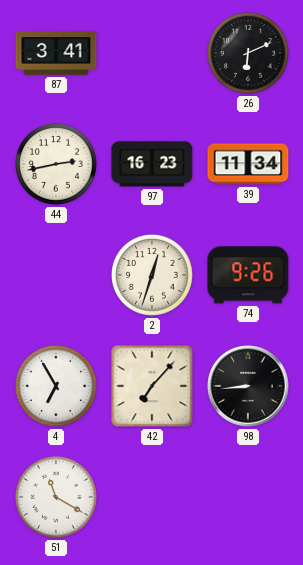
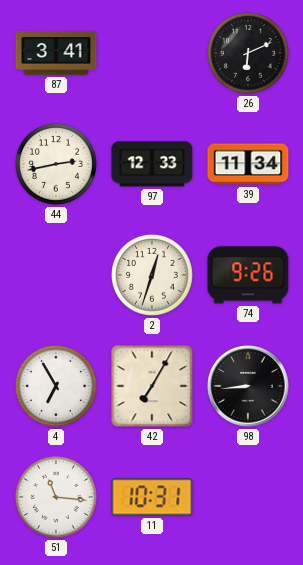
97: 16:23 -> 12:33 (152, 164)
42: 7:07 -> 7:05 (152, 386)
51: 11:20 -> 11:16 (56, 497)
11: none -> 10:31 (152, 497)
